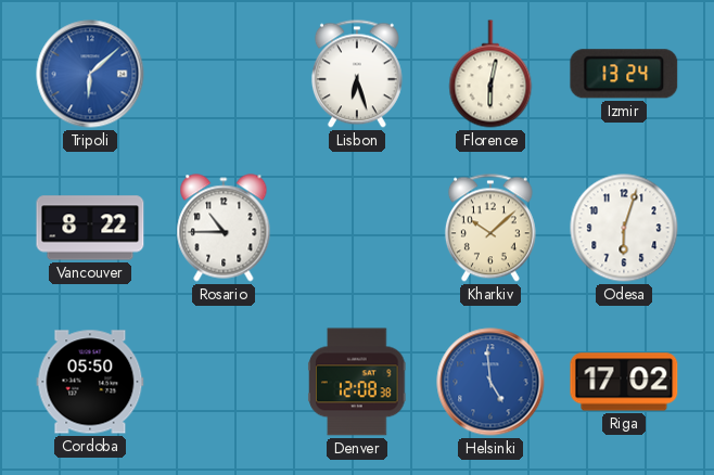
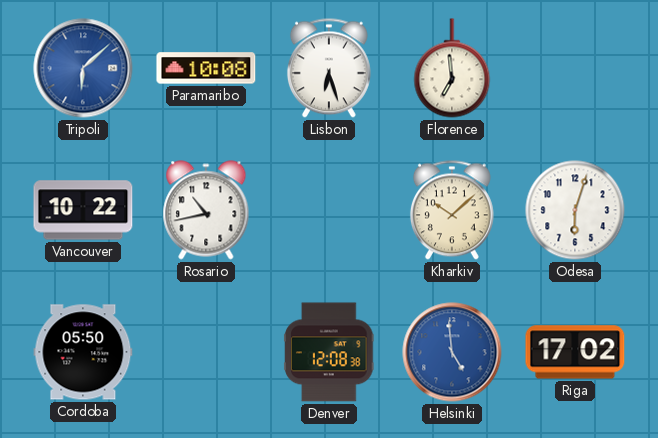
Paramaribo: none -> 10:08 (206, 68)
Florence: 6:02 -> 6:59 (452, 68)
Izmir: 13:24 -> none (624, 74)
Vancouver: 8:22 -> 10:22 (83, 210)
Rosario: 10:45 -> 10:43 (206, 210)
